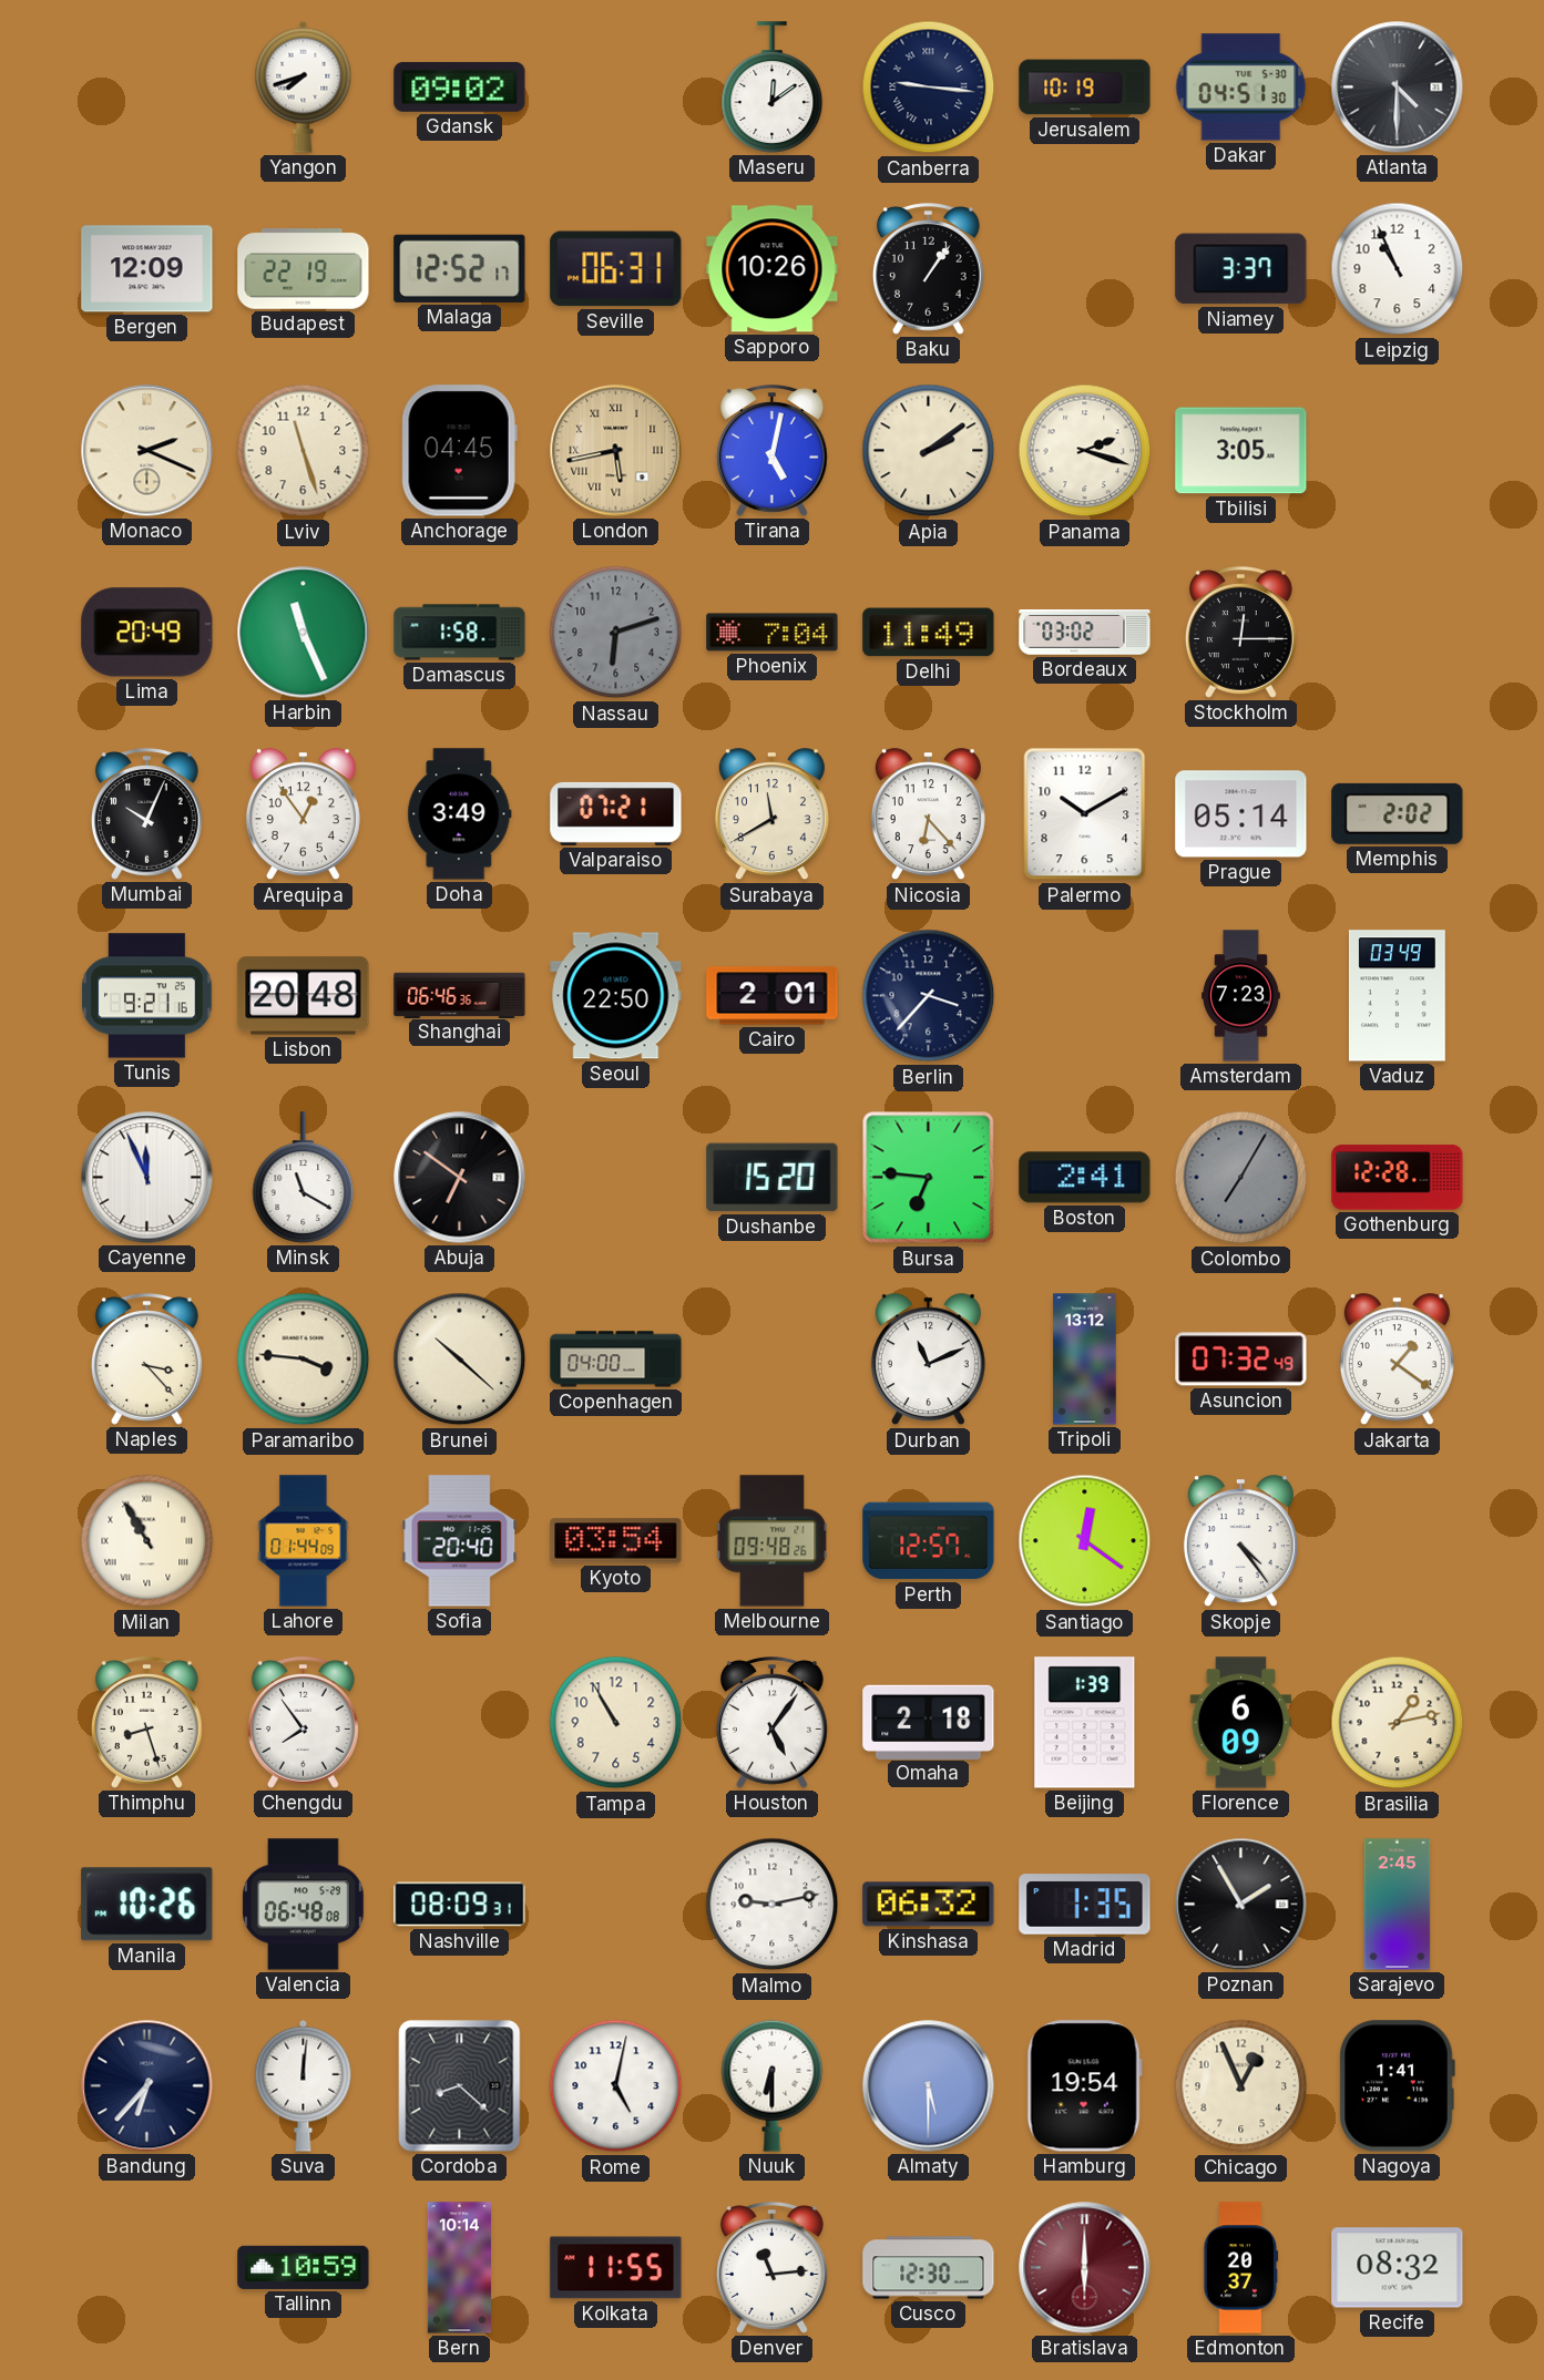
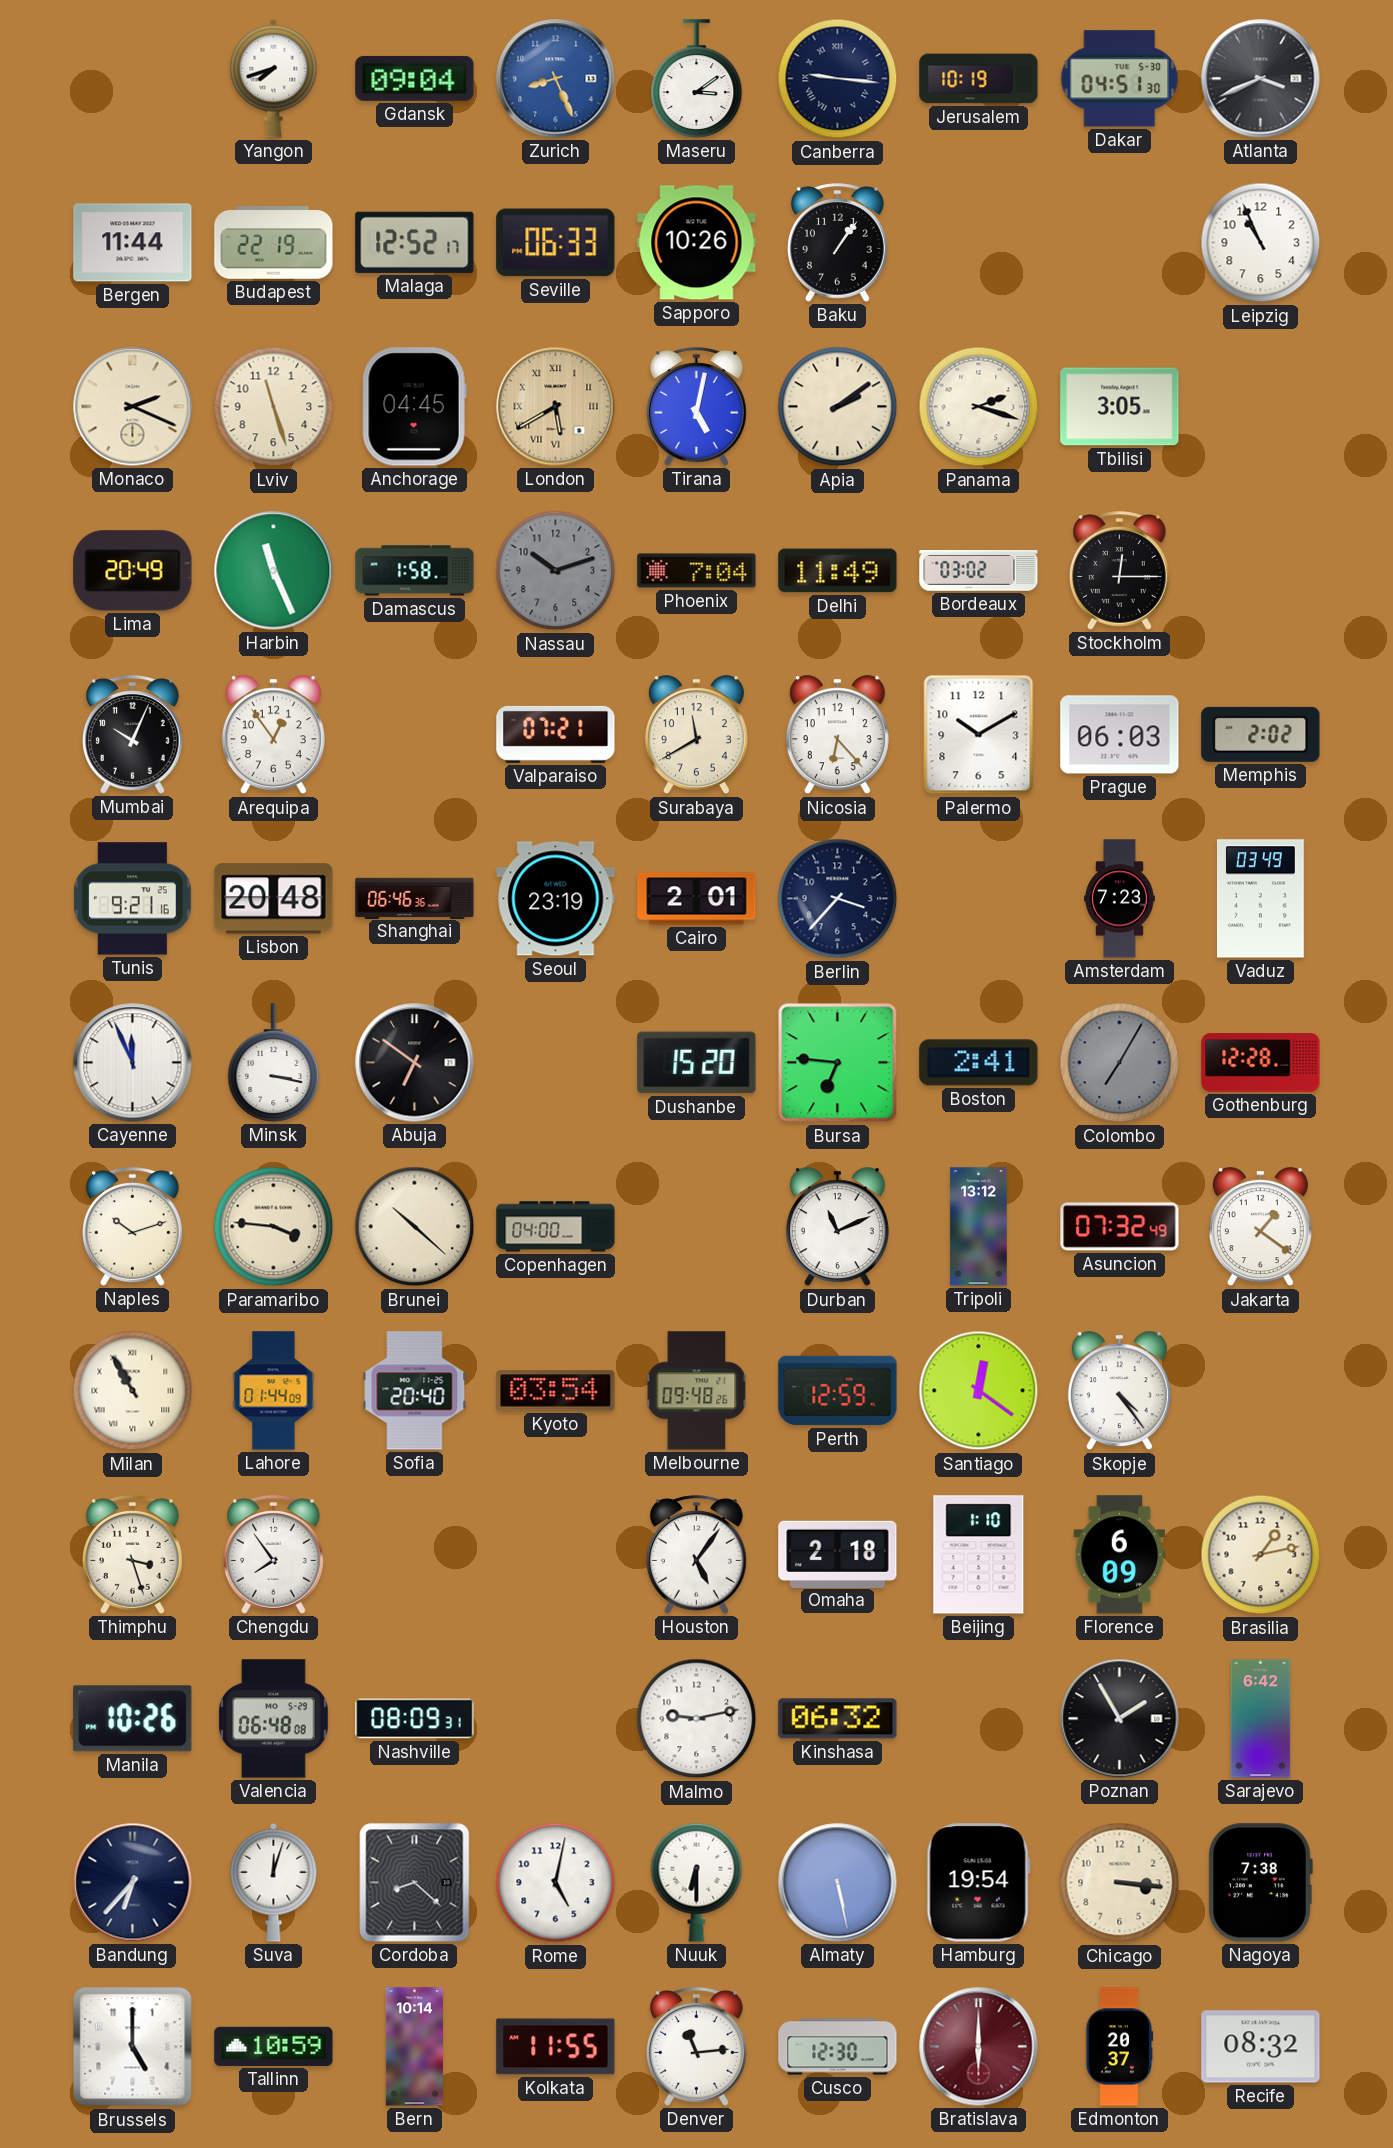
Gdansk: 09:02 -> 09:04 (415, 78)
Zurich: none -> 8:26 (556, 79)
Maseru: 12:09 -> 3:09 (697, 79)
Atlanta: 4:30 -> 3:41 (1261, 79)
Bergen: 12:09 -> 11:44 (133, 243)
Seville: 06:31 -> 06:33 (556, 243)
Niamey: 3:37 -> none (1241, 269)
London: 5:43 -> 5:40 (556, 407)
Nassau: 6:12 -> 10:12 (556, 571)
Doha: 3:49 -> none (460, 814)
Prague: 05:14 -> 06:03 (1120, 735)
Seoul: 22:50 -> 23:19 (556, 899)
Minsk: 11:20 -> 3:17 (274, 1063)
Naples: 3:23 -> 10:12 (132, 1227)
Perth: 12:57 -> 12:59 (838, 1391)
Thimphu: 8:27 -> 3:27 (132, 1555)
Tampa: 10:55 -> none (616, 1723)
Beijing: 1:39 -> 1:10 (979, 1555)
Madrid: 1:35 -> none (1085, 1905)
Sarajevo: 2:45 -> 6:42 (1261, 1719)
Suva: 12:01 -> 12:03 (274, 1882)
Almaty: 5:30 -> 5:28 (838, 1883)
Chicago: 12:56 -> 3:16 (1120, 1883)
Nagoya: 1:41 -> 7:38 (1260, 1883)
Brussels: none -> 5:00 (133, 2047)
